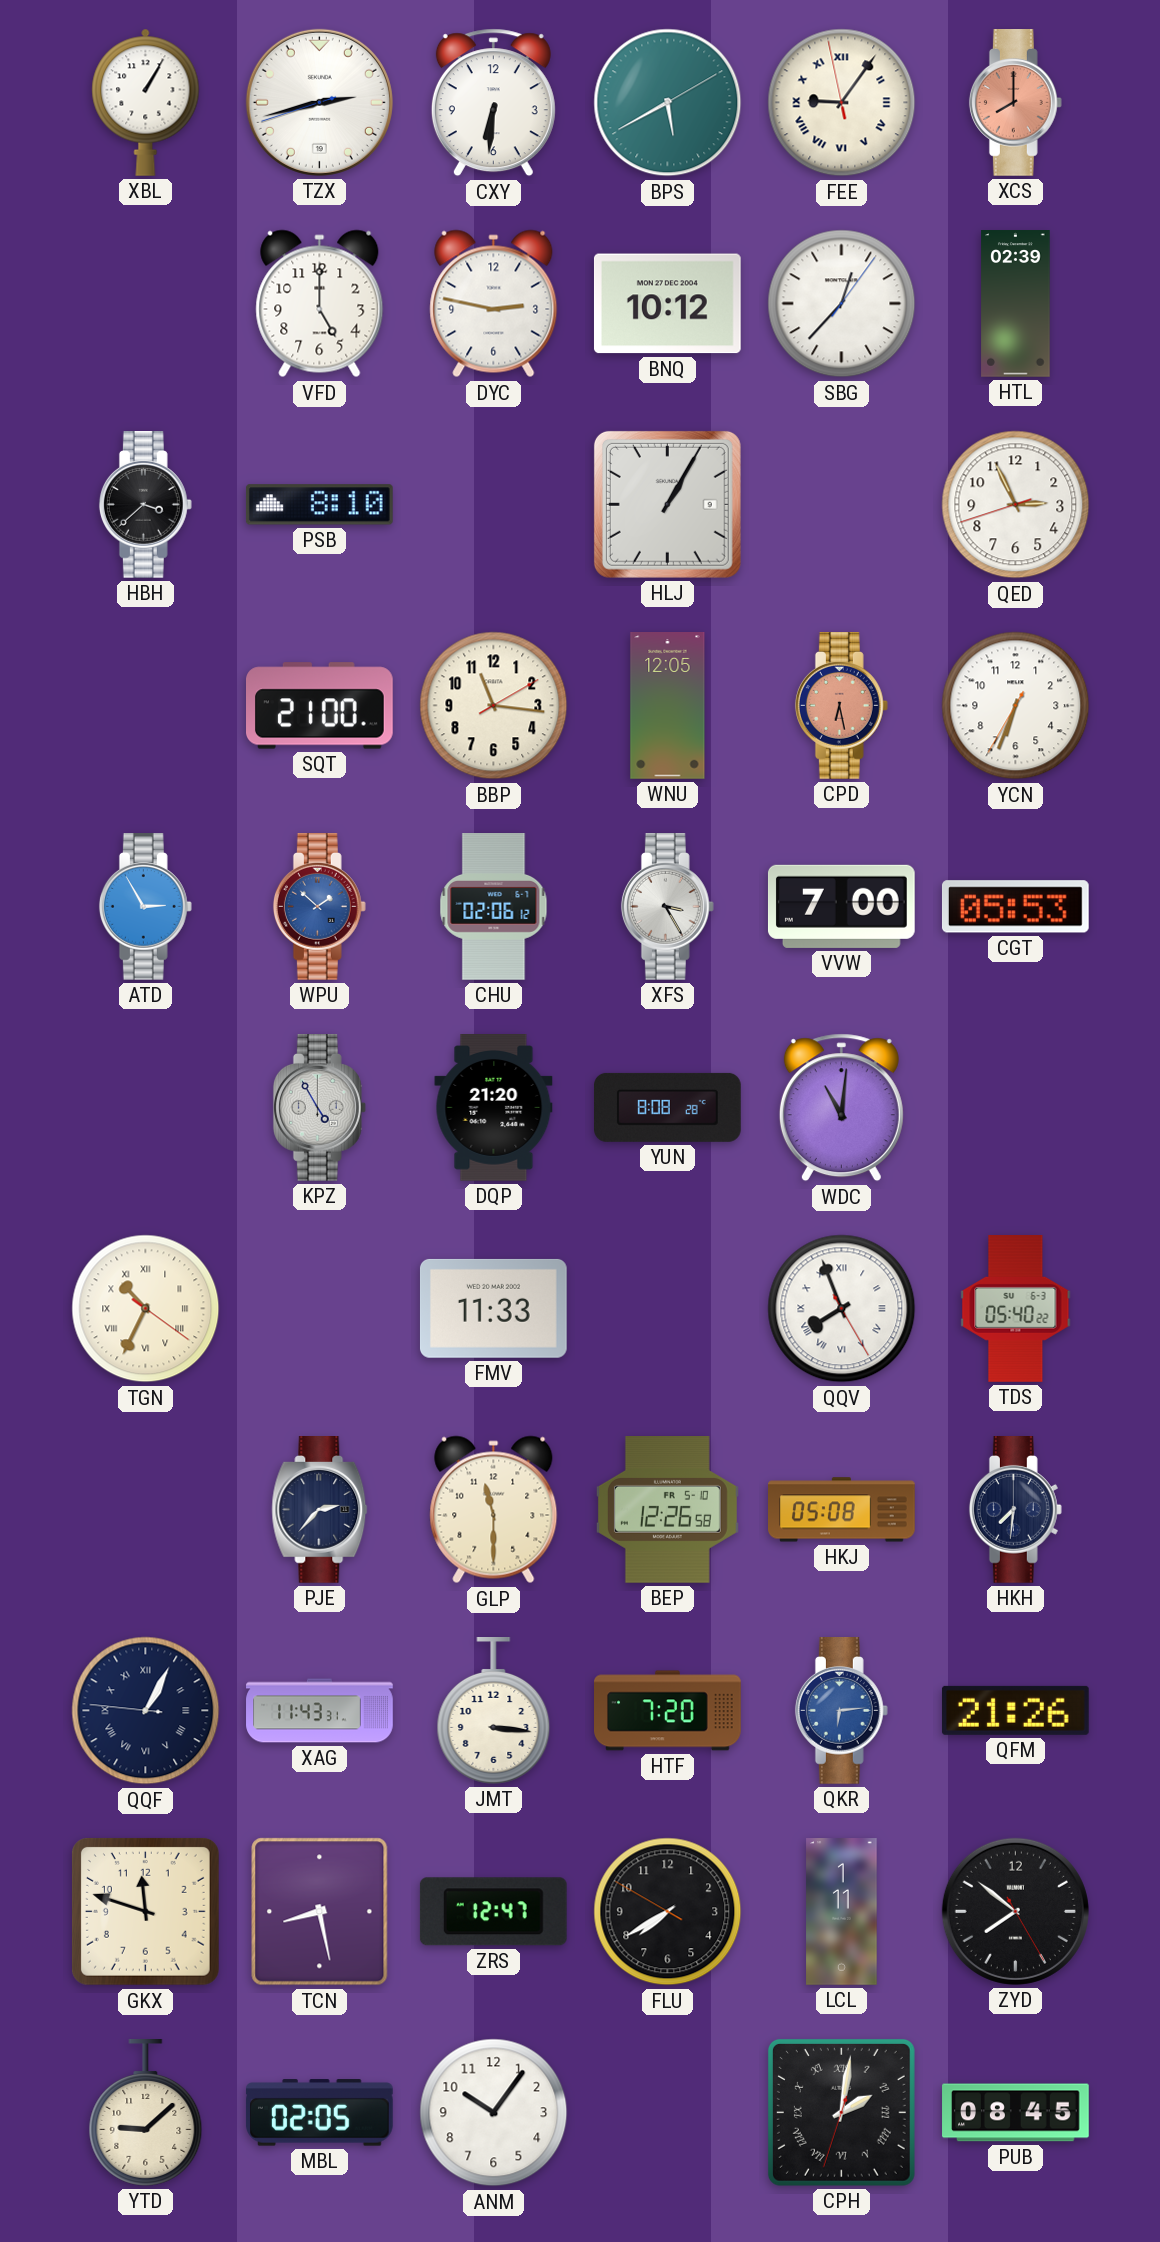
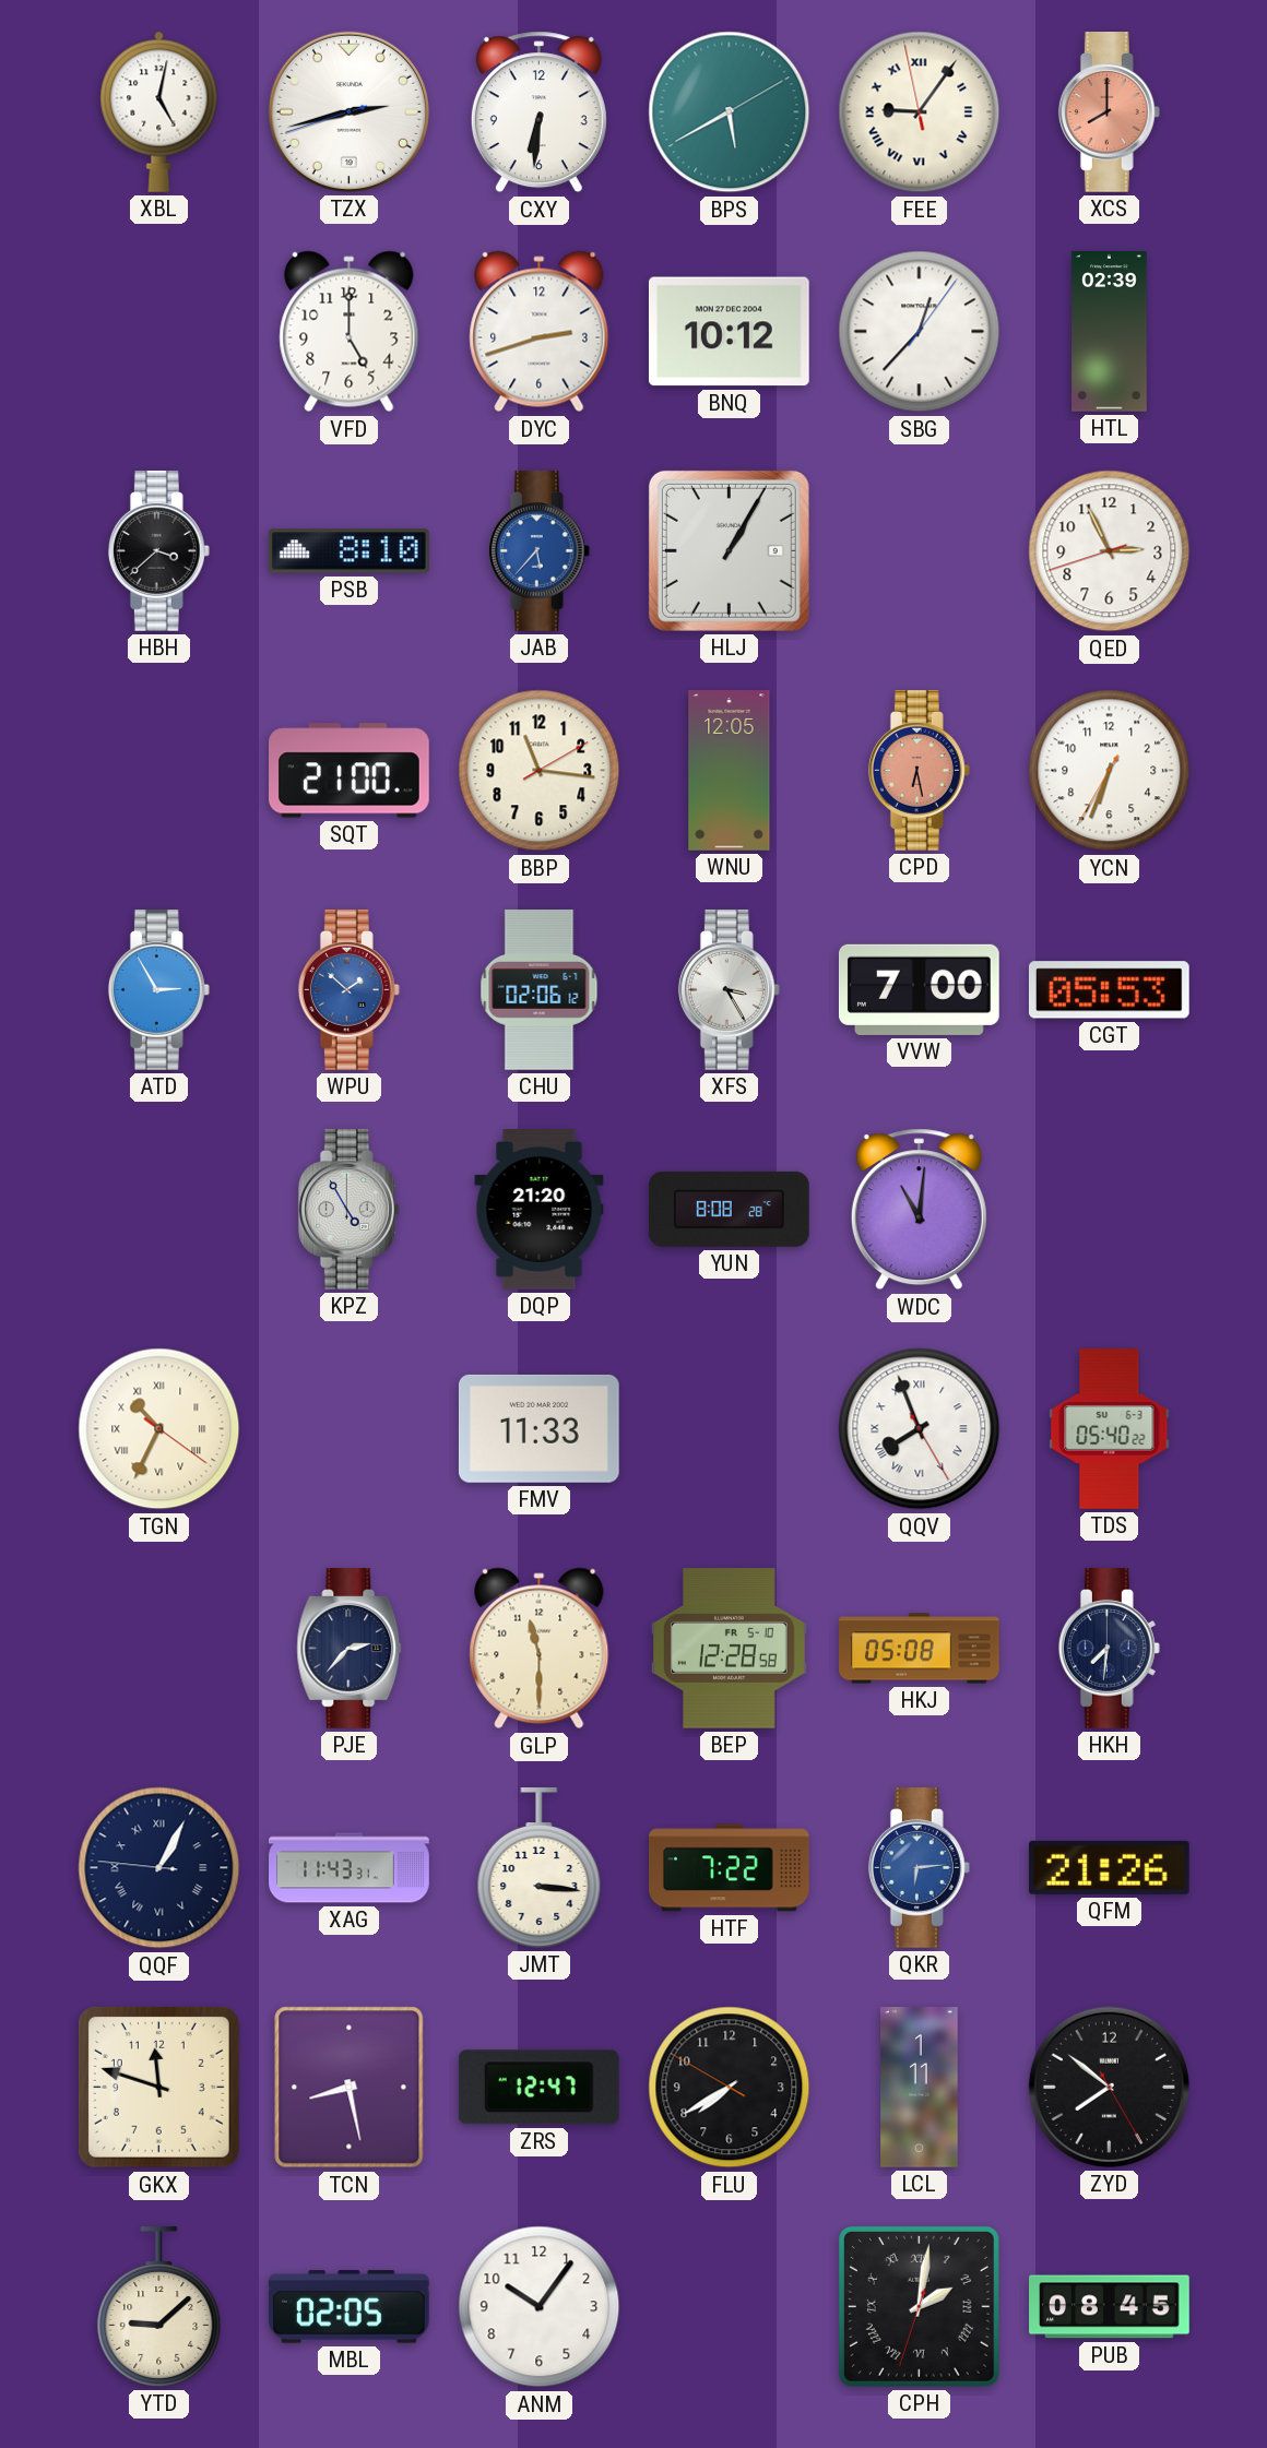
XBL: 1:05 -> 5:02 (159, 111)
DYC: 2:47 -> 2:42 (540, 332)
JAB: none -> 5:37 (538, 551)
BEP: 12:26 -> 12:28 (729, 1649)
HTF: 7:20 -> 7:22 (730, 1868)
